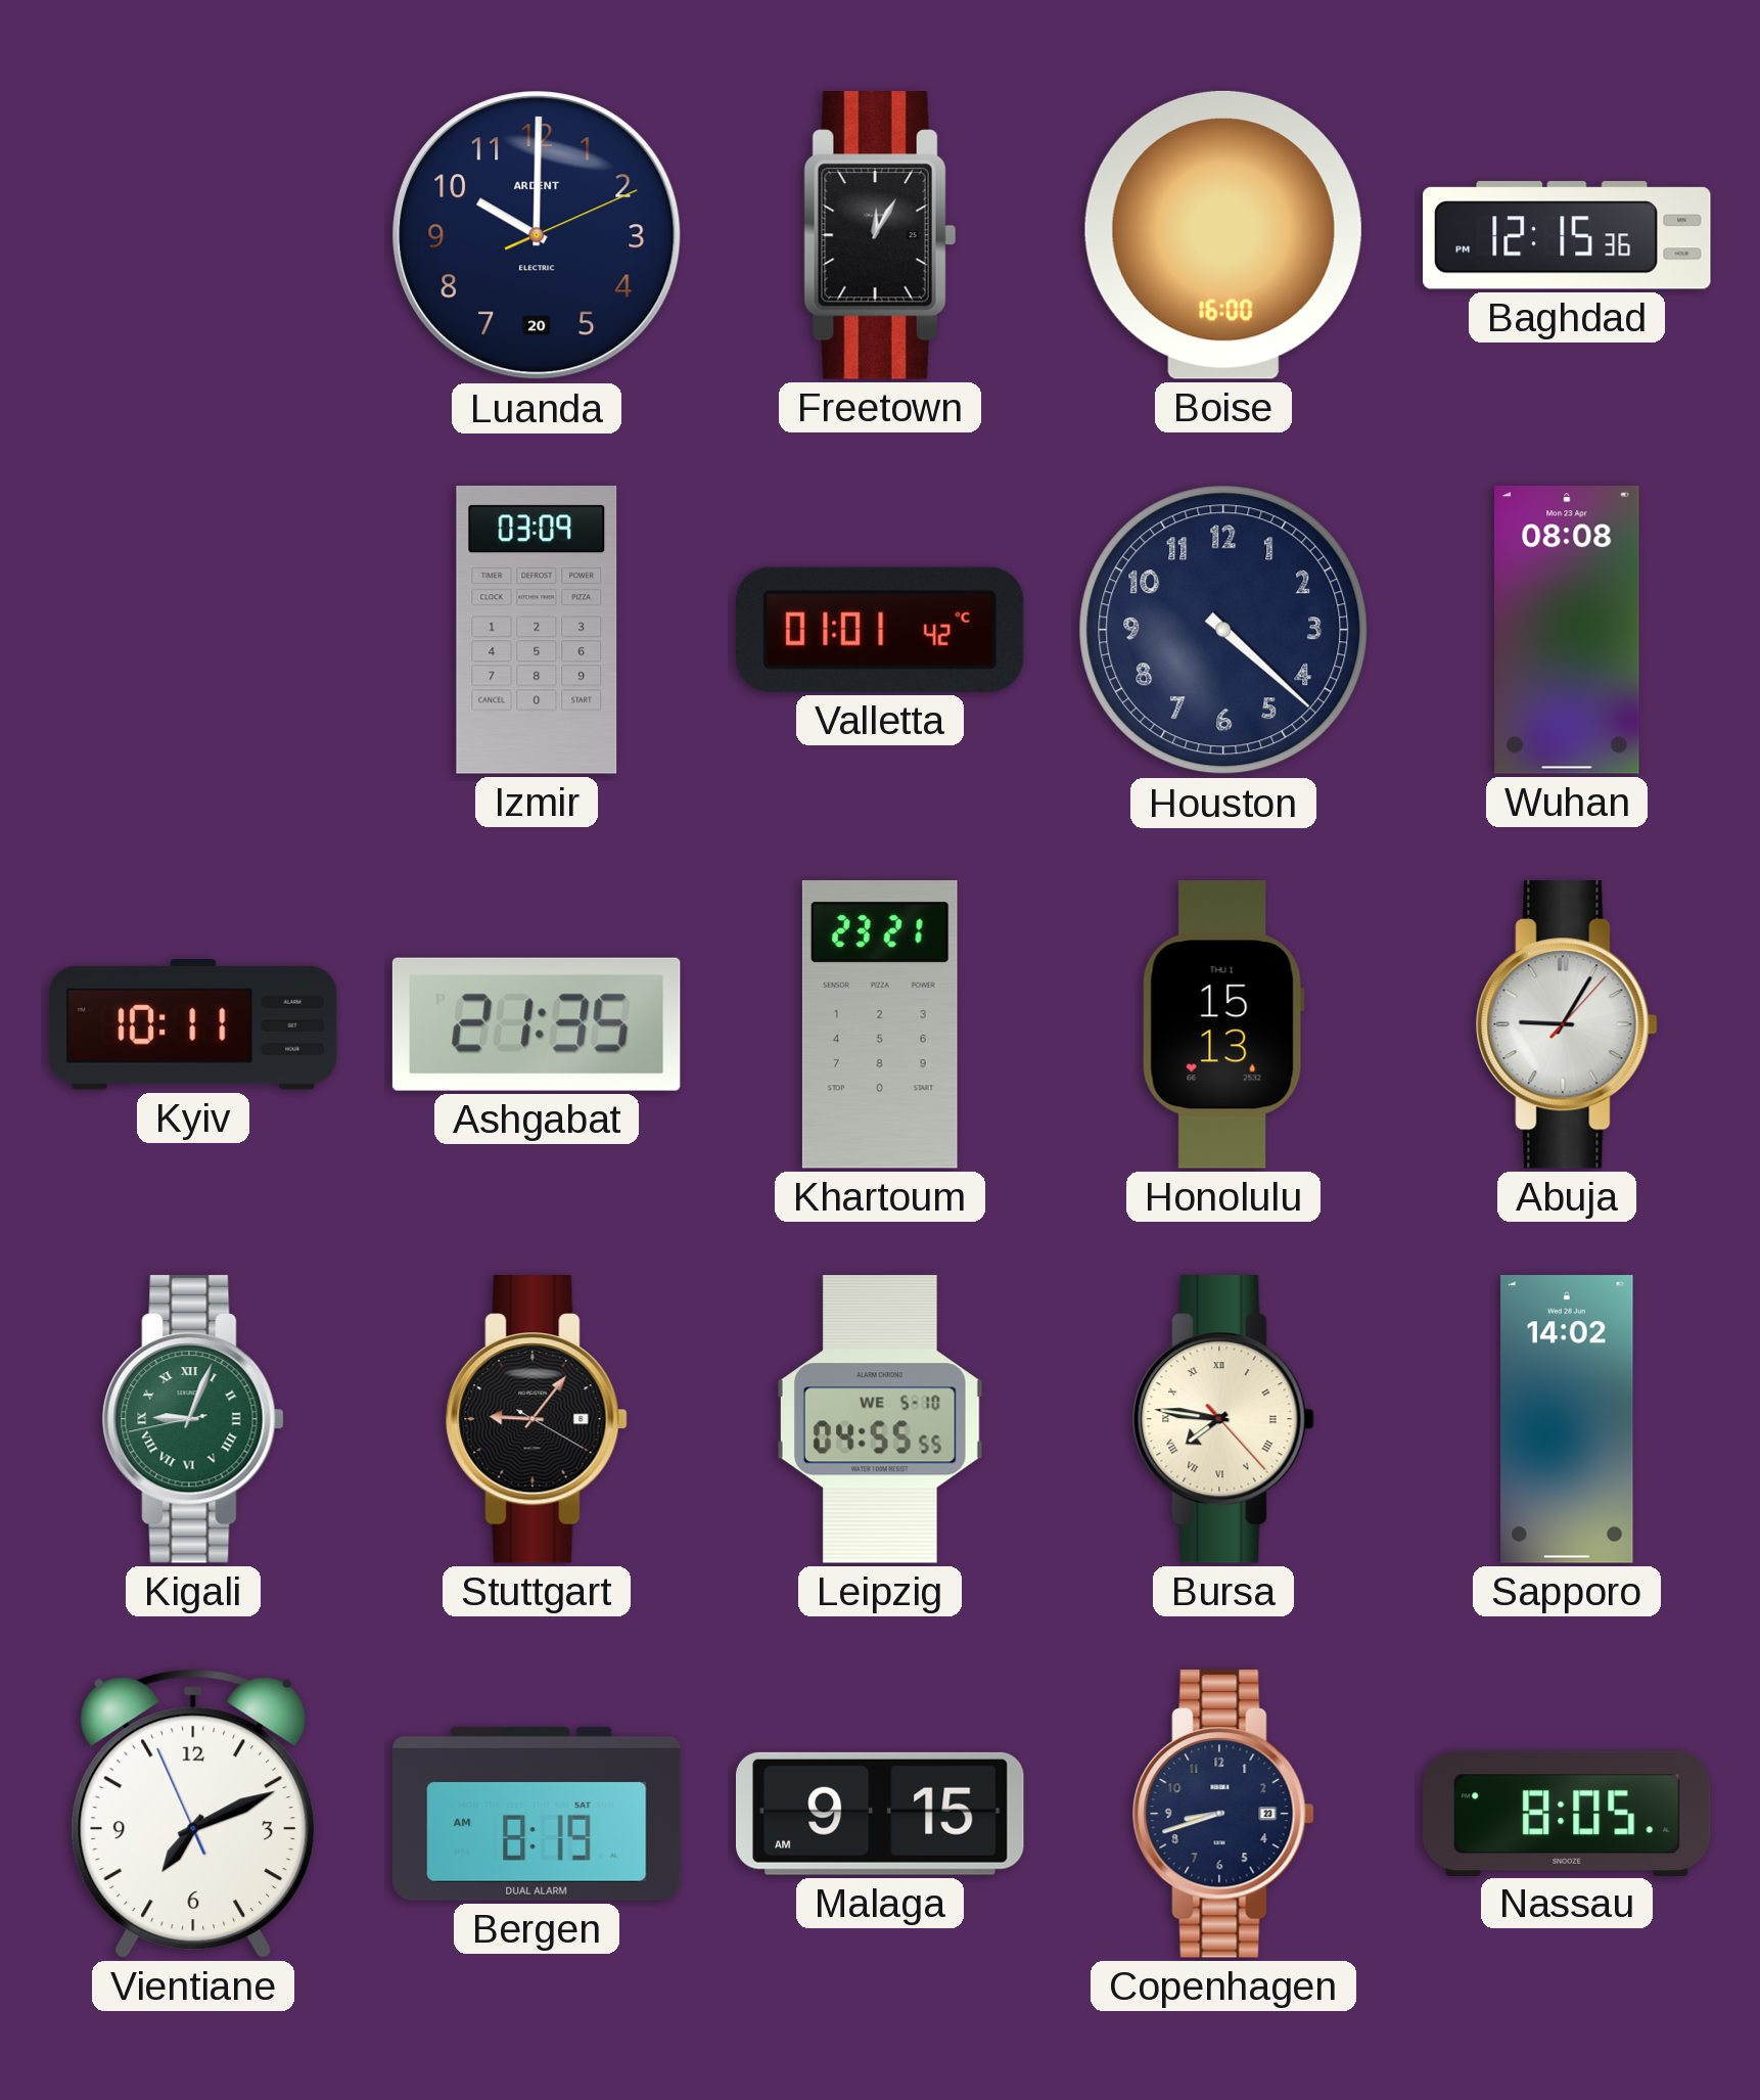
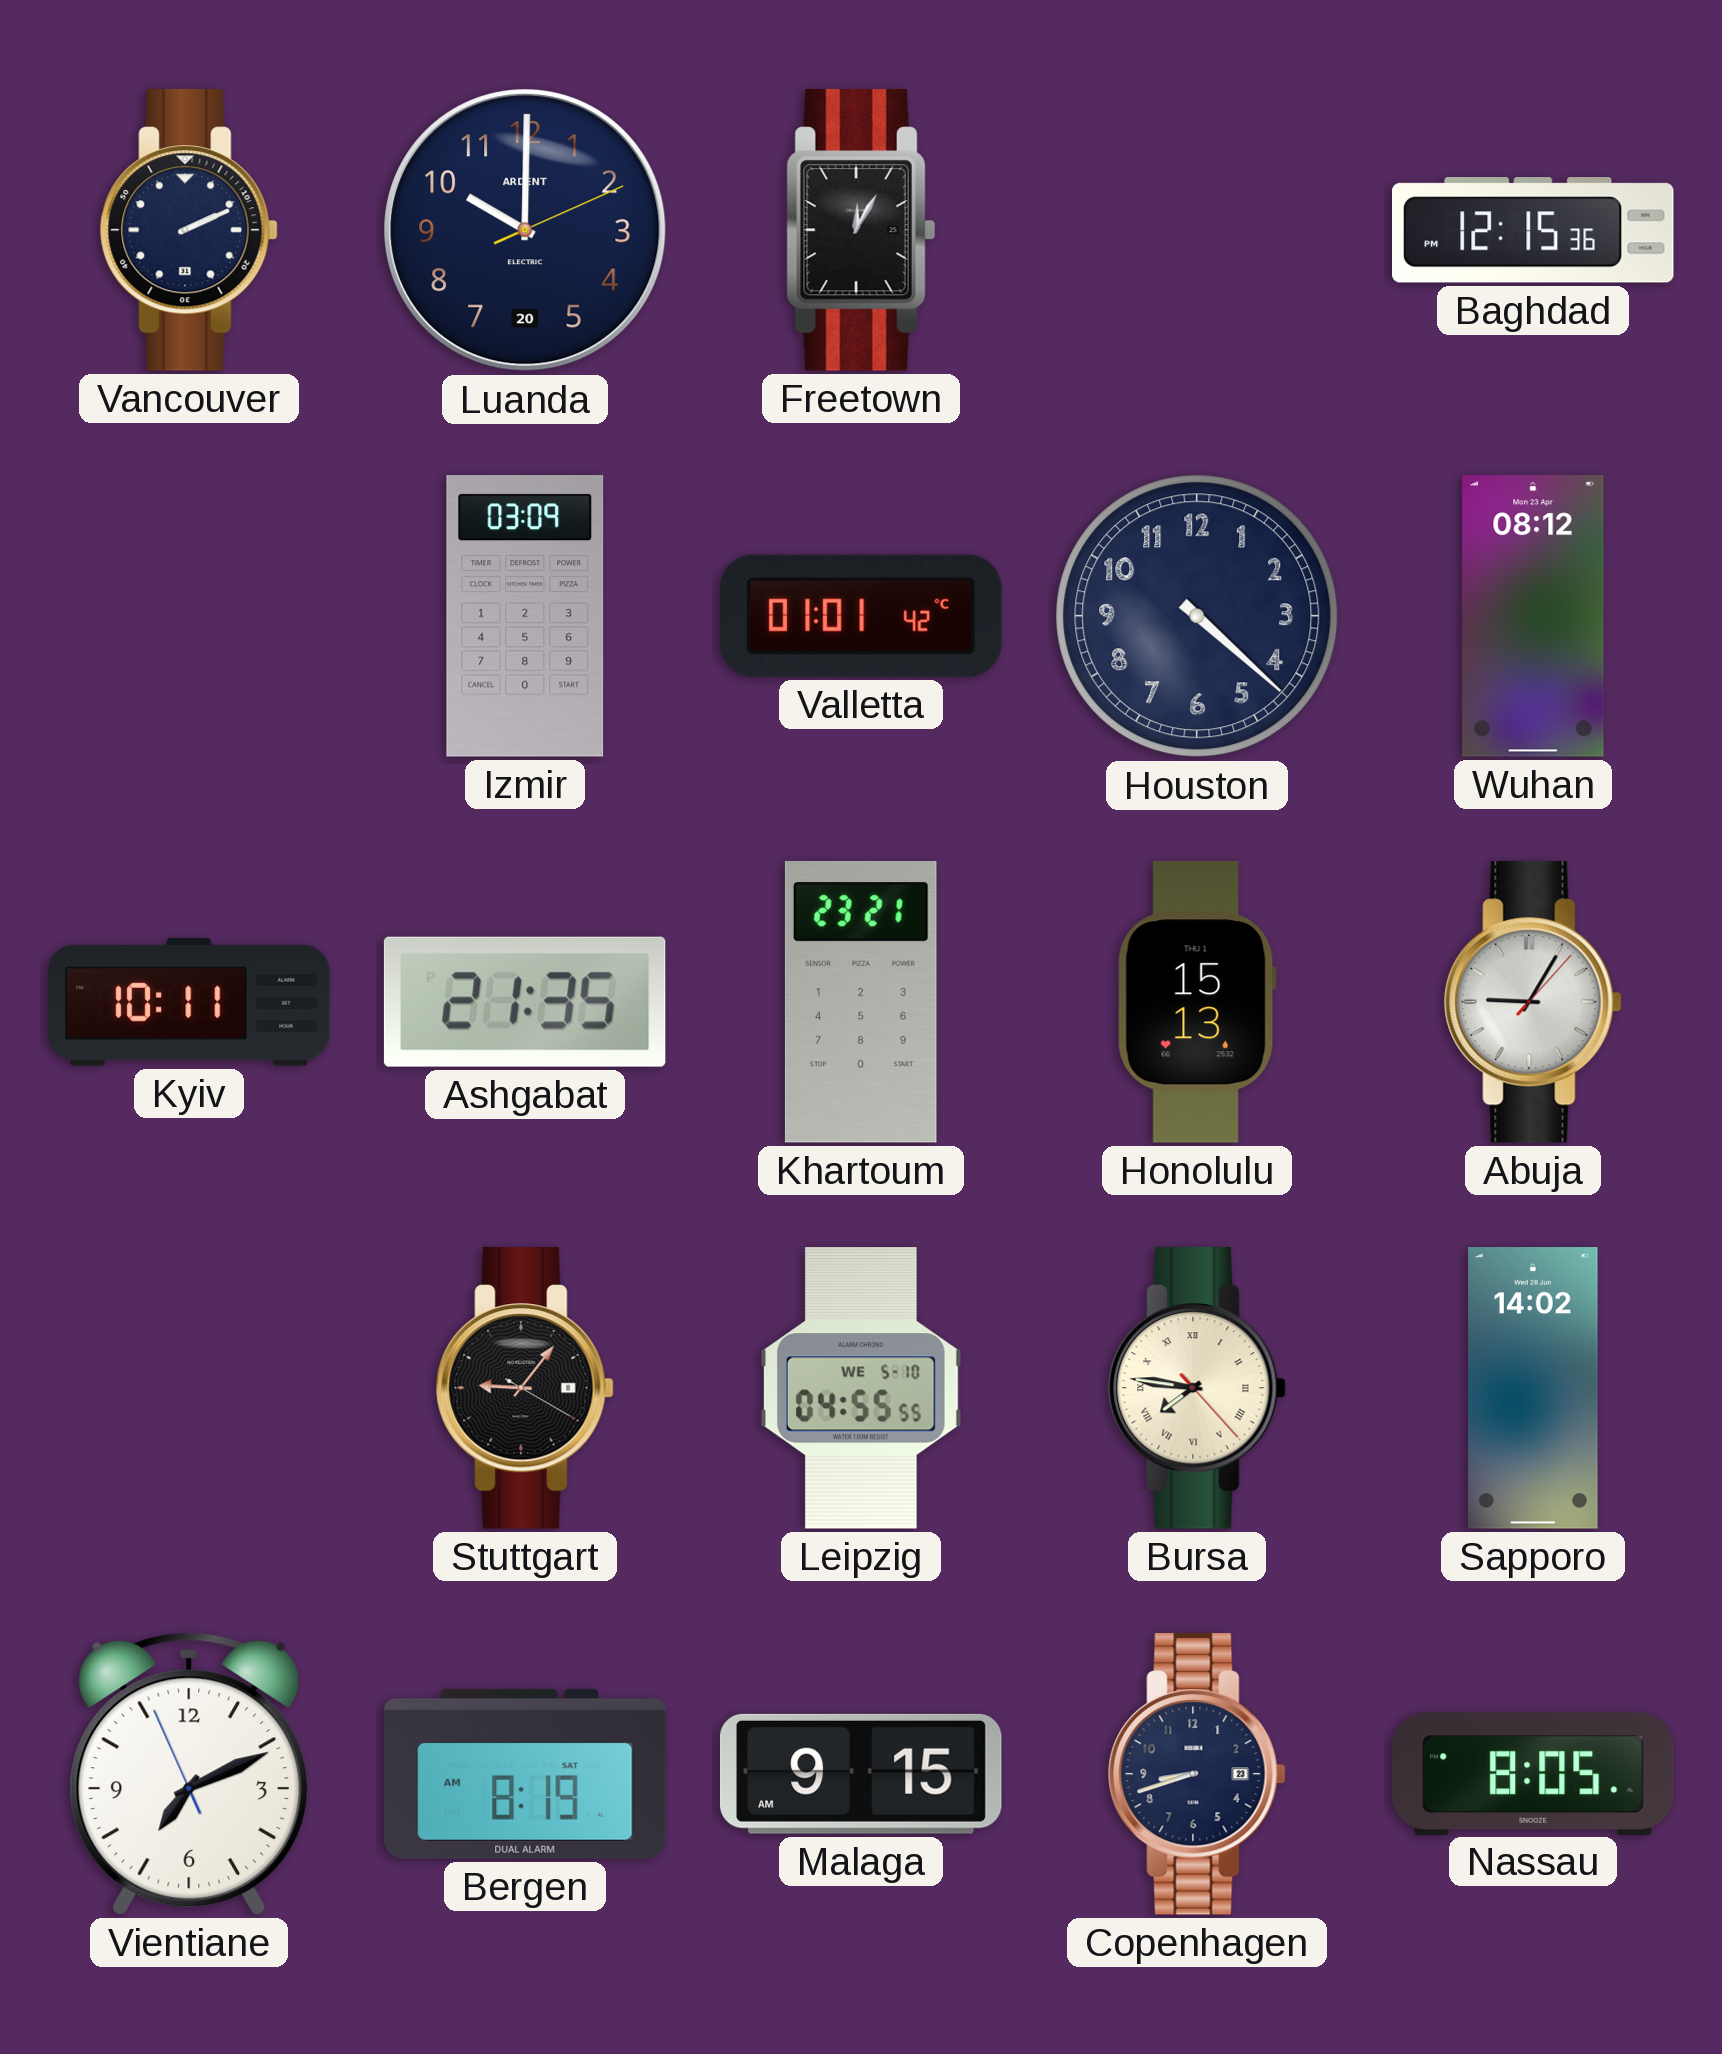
Vancouver: none -> 2:11 (189, 230)
Boise: 16:00 -> none (1223, 235)
Wuhan: 08:08 -> 08:12 (1533, 616)
Kigali: 9:03 -> none (193, 1419)
